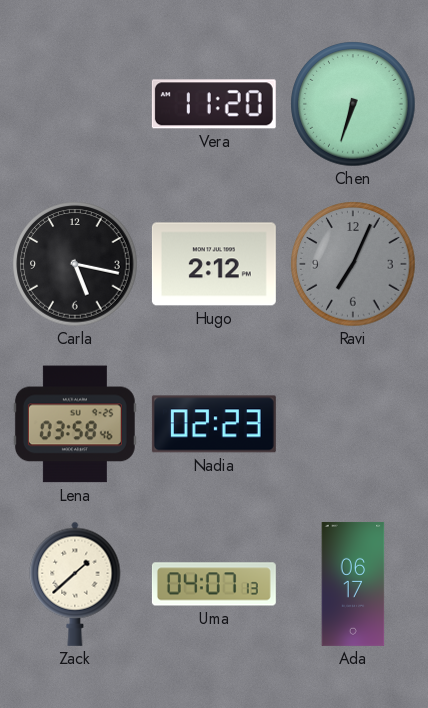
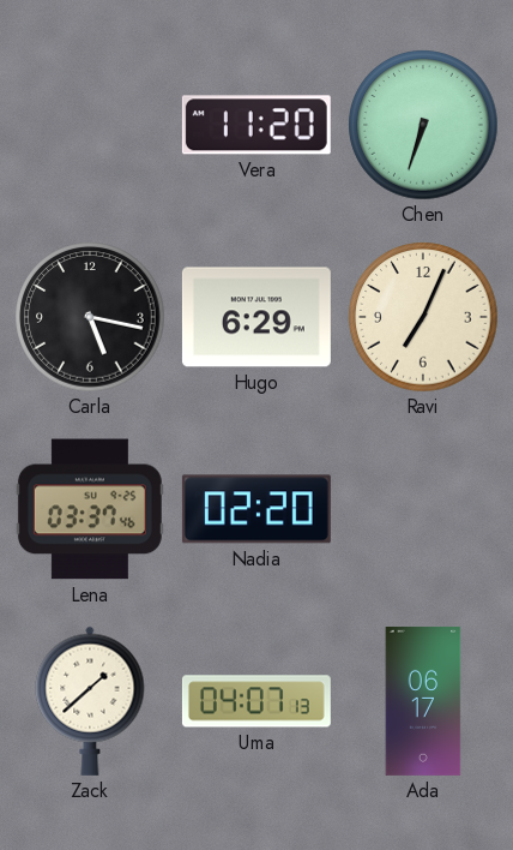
Hugo: 2:12 -> 6:29 (256, 317)
Ravi dial: grey -> cream (423, 317)
Lena: 03:58 -> 03:37 (90, 509)
Nadia: 02:23 -> 02:20 (256, 509)
